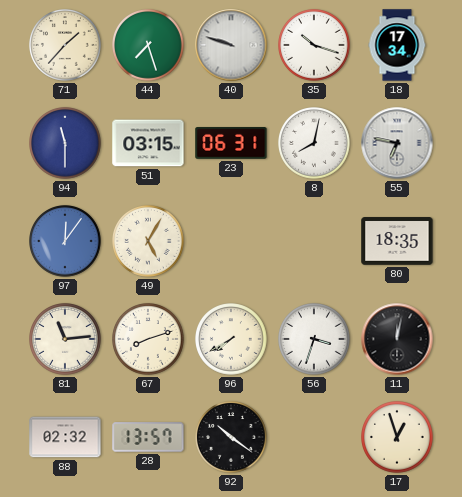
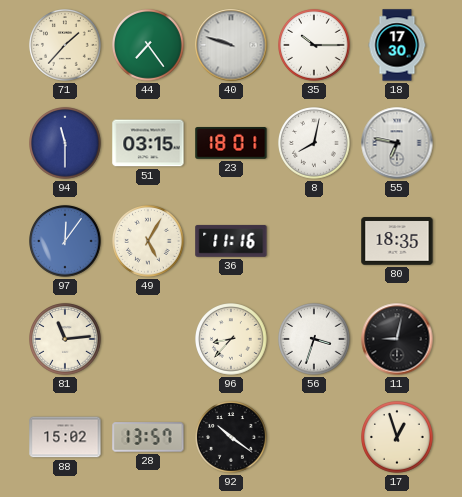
44: 7:27 -> 7:24 (149, 46)
35: 10:18 -> 10:15 (315, 46)
18: 17:34 -> 17:30 (397, 45)
23: 06:31 -> 18:01 (231, 143)
36: none -> 11:16 (231, 241)
67: 8:12 -> none (149, 340)
96: 7:40 -> 8:37 (232, 340)
11: 12:02 -> 9:02 (397, 339)
88: 02:32 -> 15:02 (65, 437)
